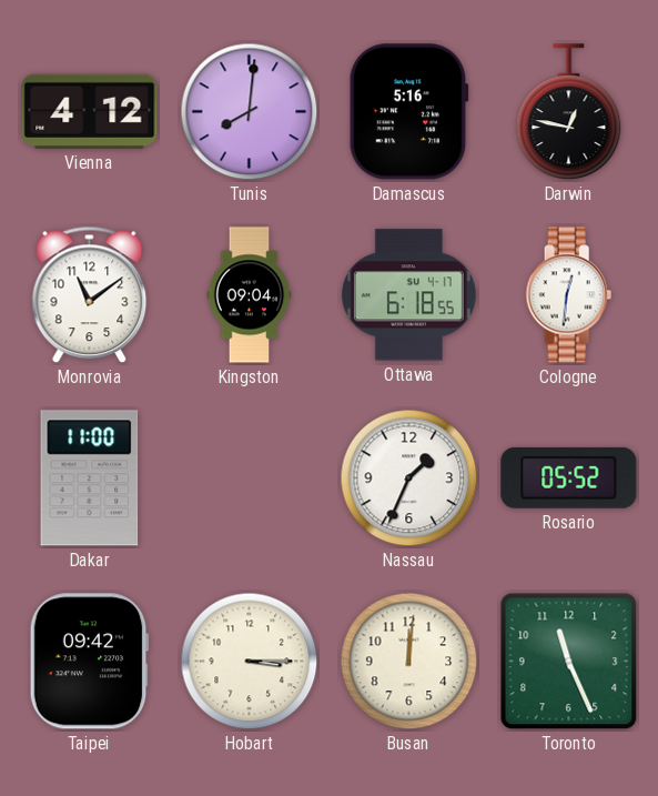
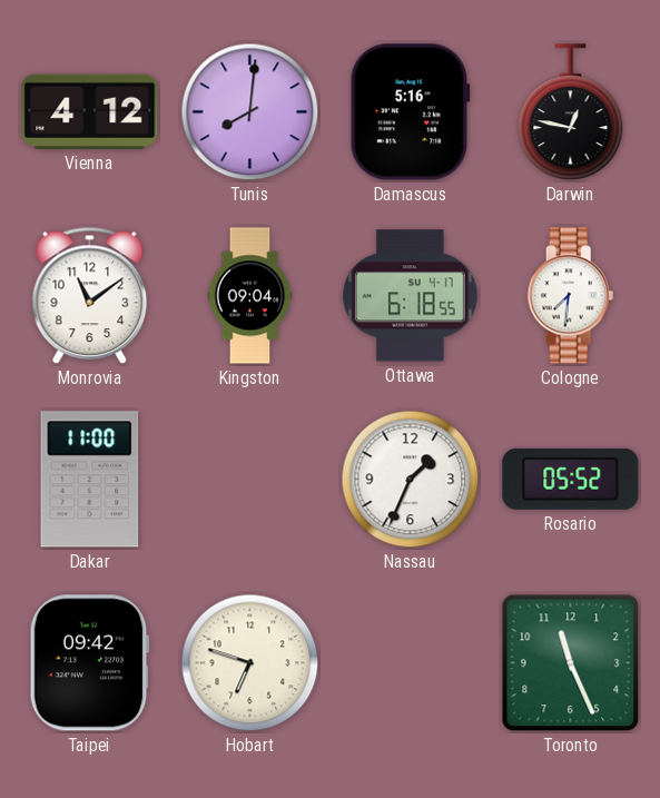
Cologne: 12:31 -> 7:31 (571, 296)
Hobart: 3:15 -> 6:48 (250, 663)
Busan: 12:01 -> none (409, 662)
